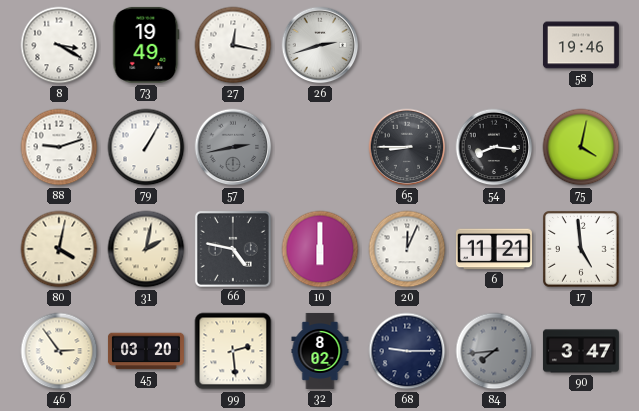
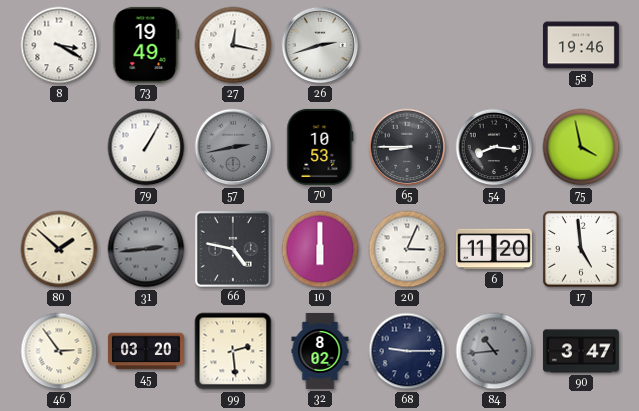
88: 9:12 -> none (59, 147)
70: none -> 10:53 (320, 147)
75: 4:02 -> 3:58 (581, 147)
80: 4:02 -> 1:52 (59, 249)
31: 2:02 -> 2:44 (146, 249)
31 dial: cream -> grey (146, 249)
20: 12:04 -> 3:04 (407, 249)
6: 11:21 -> 11:20 (494, 249)
84: 7:44 -> 10:44 (494, 351)
